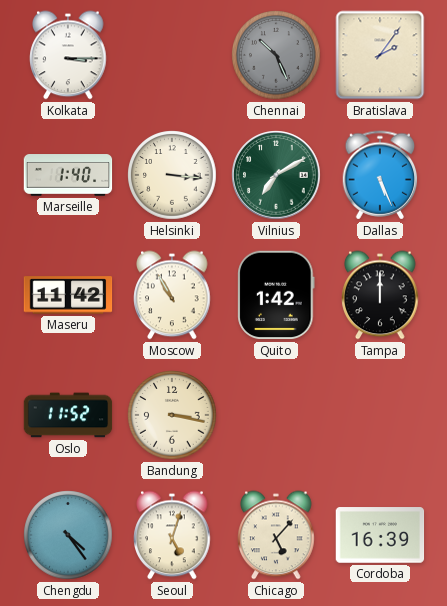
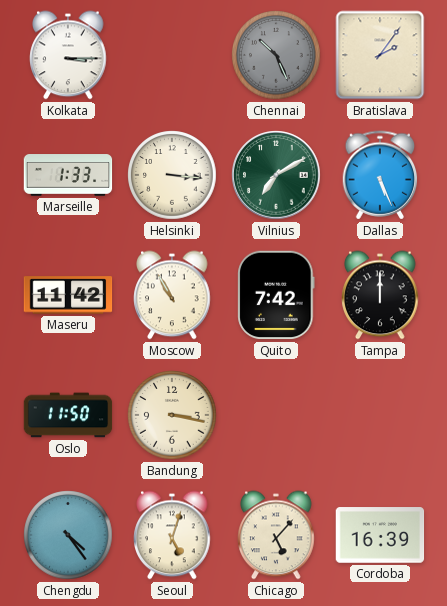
Marseille: 1:40 -> 1:33 (68, 175)
Quito: 1:42 -> 7:42 (276, 295)
Oslo: 11:52 -> 11:50 (68, 415)
